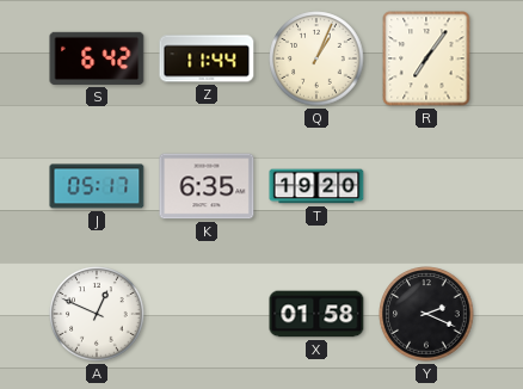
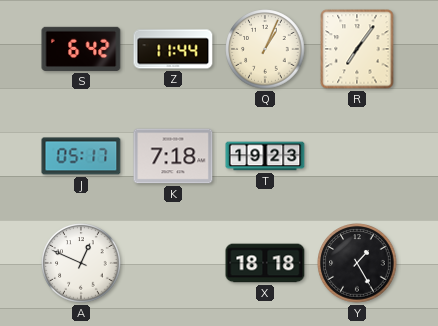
K: 6:35 -> 7:18 (173, 156)
T: 19:20 -> 19:23 (265, 156)
X: 01:58 -> 18:18 (265, 263)
Y: 2:19 -> 1:25 (357, 263)
